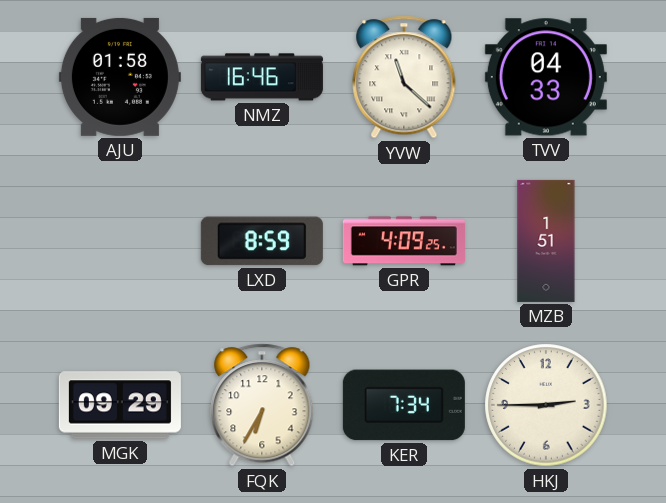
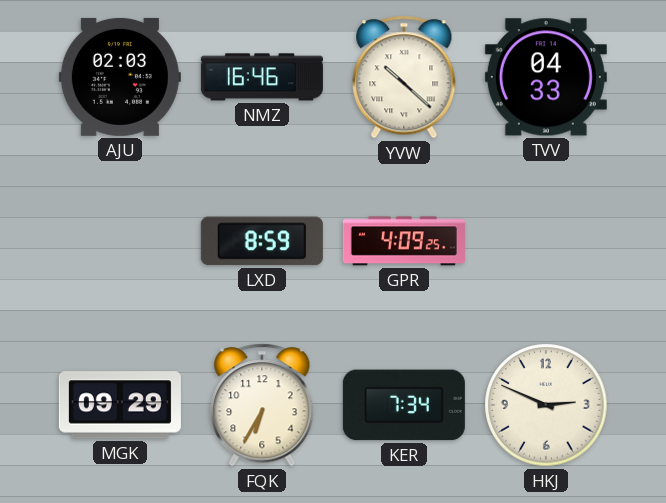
AJU: 01:58 -> 02:03 (120, 77)
YVW: 11:22 -> 10:22 (404, 77)
MZB: 1:51 -> none (546, 241)
HKJ: 2:45 -> 2:49 (546, 405)
